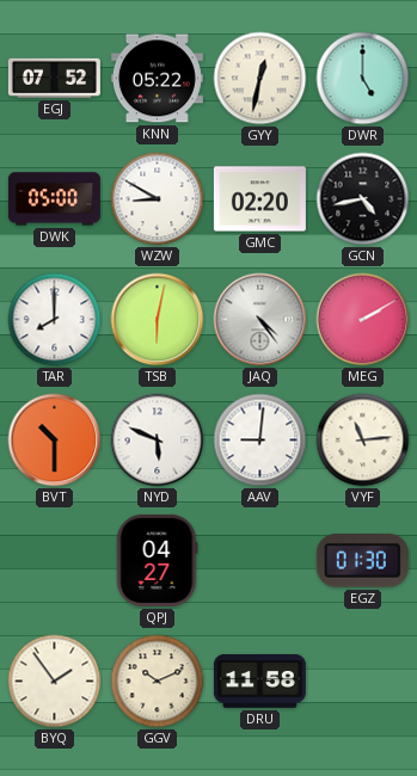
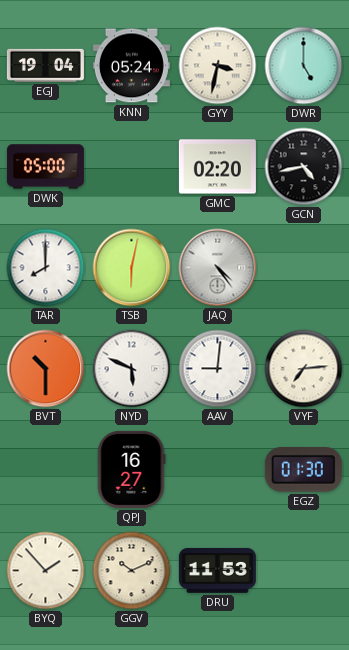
EGJ: 07:52 -> 19:04 (45, 65)
KNN: 05:22 -> 05:24 (131, 66)
GYY: 12:32 -> 3:32 (218, 66)
WZW: 8:50 -> none (158, 199)
MEG: 2:10 -> none (363, 320)
VYF: 11:14 -> 7:14 (304, 369)
QPJ: 04:27 -> 16:27 (132, 469)
BYQ: 1:54 -> 1:53 (46, 571)
DRU: 11:58 -> 11:53 (217, 570)
